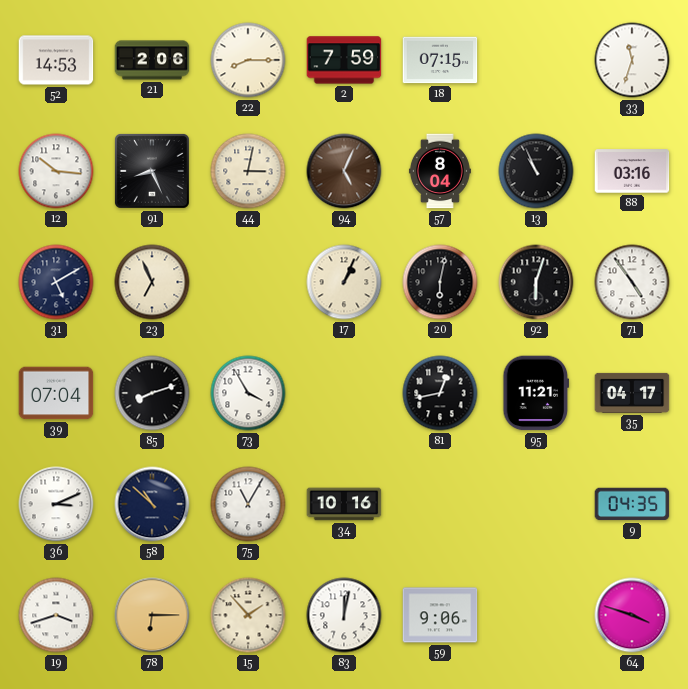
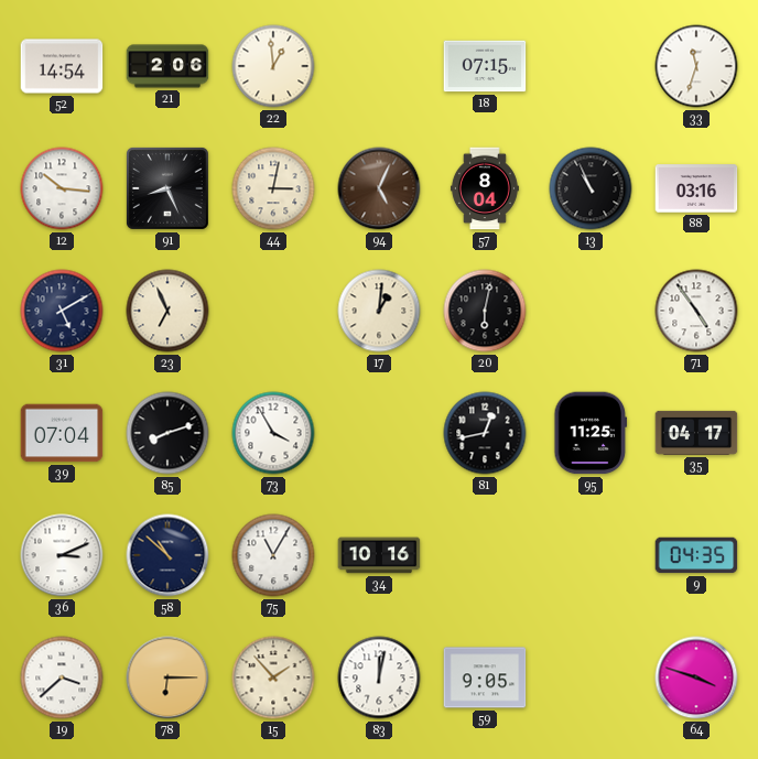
52: 14:53 -> 14:54 (62, 66)
22: 8:15 -> 12:59 (273, 66)
2: 7:59 -> none (344, 60)
17: 1:04 -> 1:01 (379, 311)
92: 6:03 -> none (536, 282)
95: 11:21 -> 11:25 (591, 433)
19: 3:42 -> 3:38 (62, 677)
59: 9:06 -> 9:05 (485, 677)
